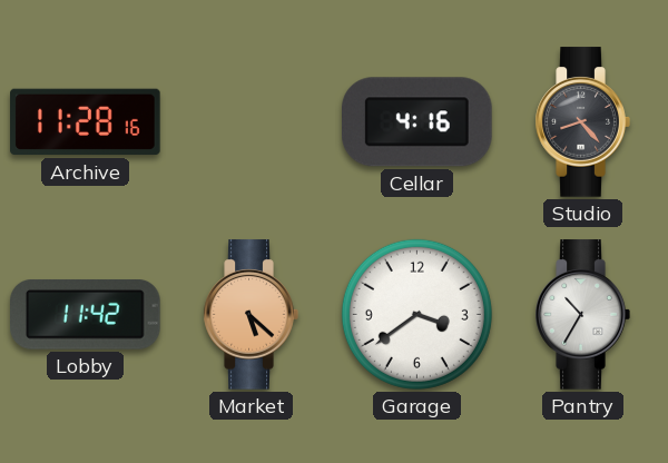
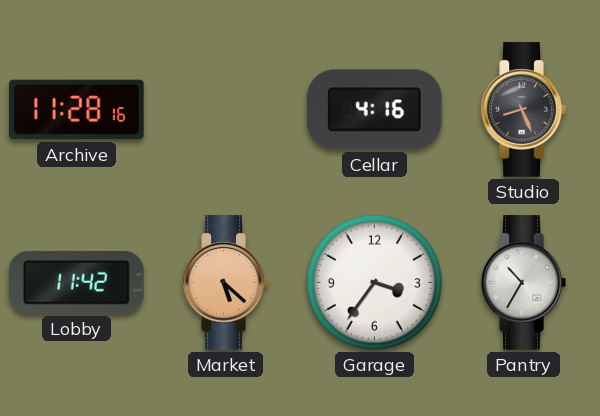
Studio: 8:23 -> 8:26 (523, 110)
Garage: 3:39 -> 3:36 (374, 282)
